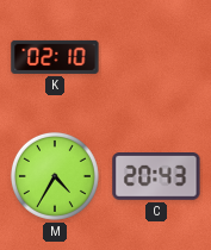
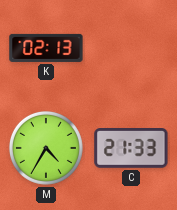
K: 02:10 -> 02:13 (46, 48)
C: 20:43 -> 21:33 (131, 149)
